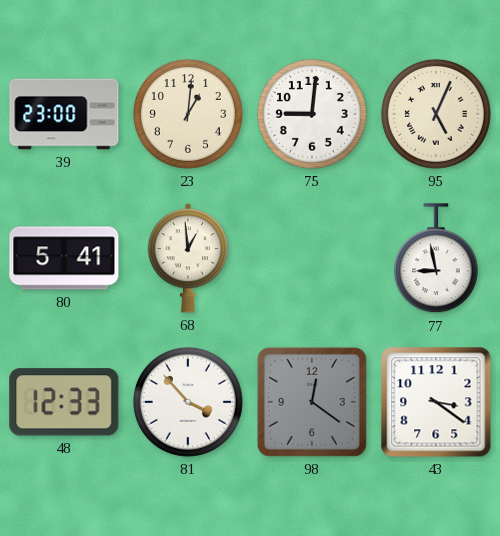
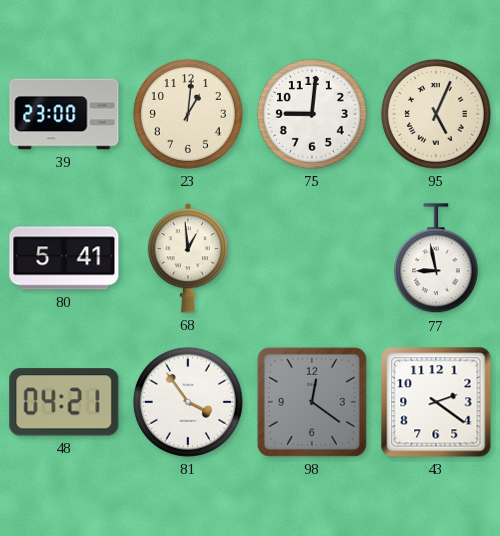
48: 12:33 -> 04:21 (64, 402)
81: 3:53 -> 3:54 (188, 402)
43: 3:21 -> 2:21 (436, 402)
